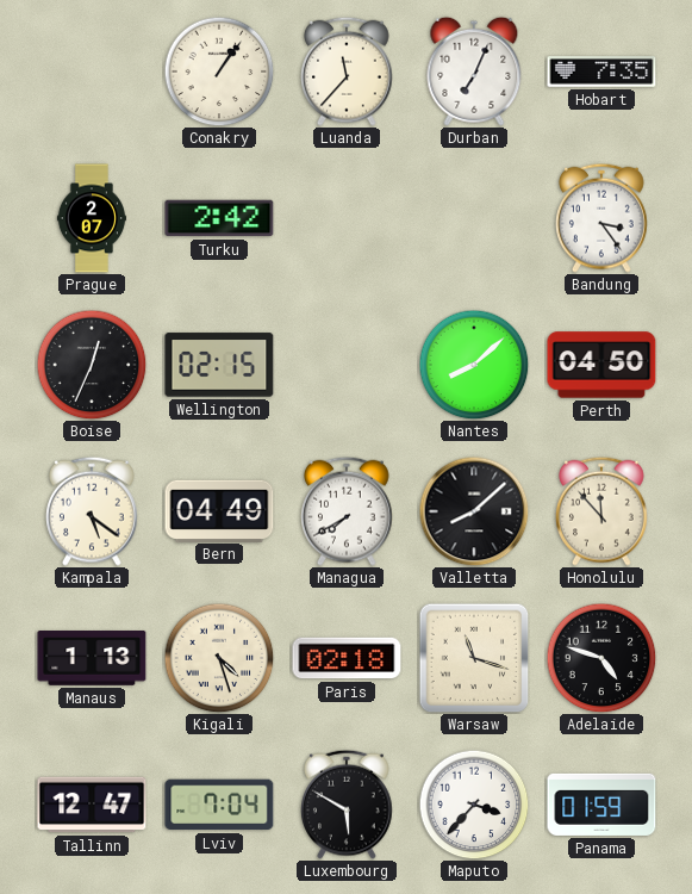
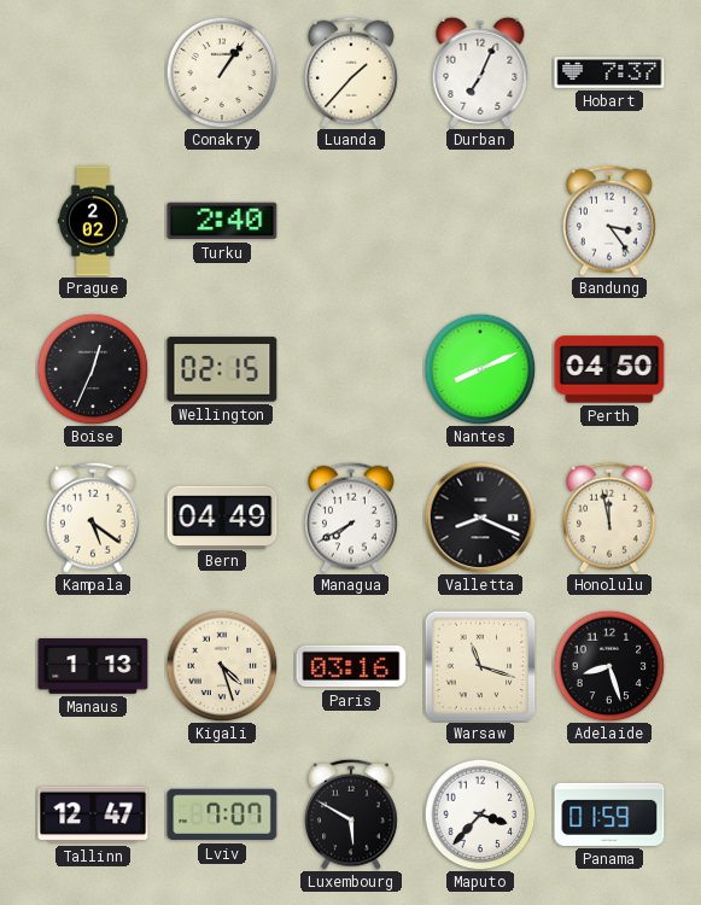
Luanda: 11:37 -> 1:37 (352, 72)
Hobart: 7:35 -> 7:37 (609, 72)
Prague: 2:07 -> 2:02 (93, 221)
Turku: 2:42 -> 2:40 (222, 221)
Nantes: 8:08 -> 8:11 (480, 369)
Valletta: 8:08 -> 8:19 (480, 518)
Honolulu: 11:53 -> 11:58 (611, 518)
Paris: 02:18 -> 03:16 (351, 666)
Adelaide: 4:48 -> 8:27 (609, 666)
Lviv: 7:04 -> 7:07 (222, 815)
